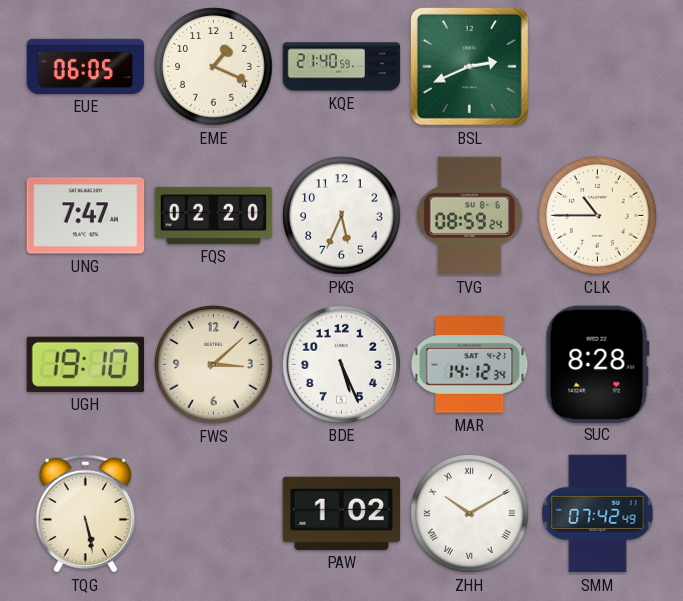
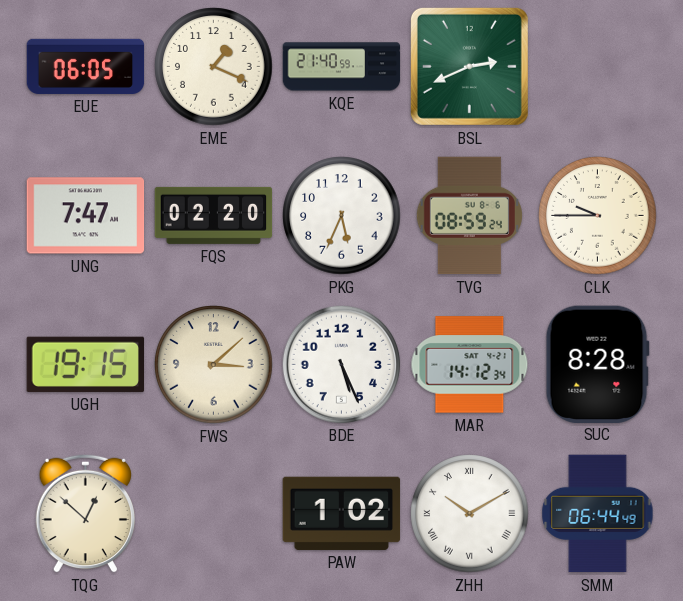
CLK: 10:45 -> 9:45 (598, 216)
UGH: 19:10 -> 19:15 (85, 364)
TQG: 5:28 -> 12:52 (85, 513)
SMM: 07:42 -> 06:44 (598, 514)
